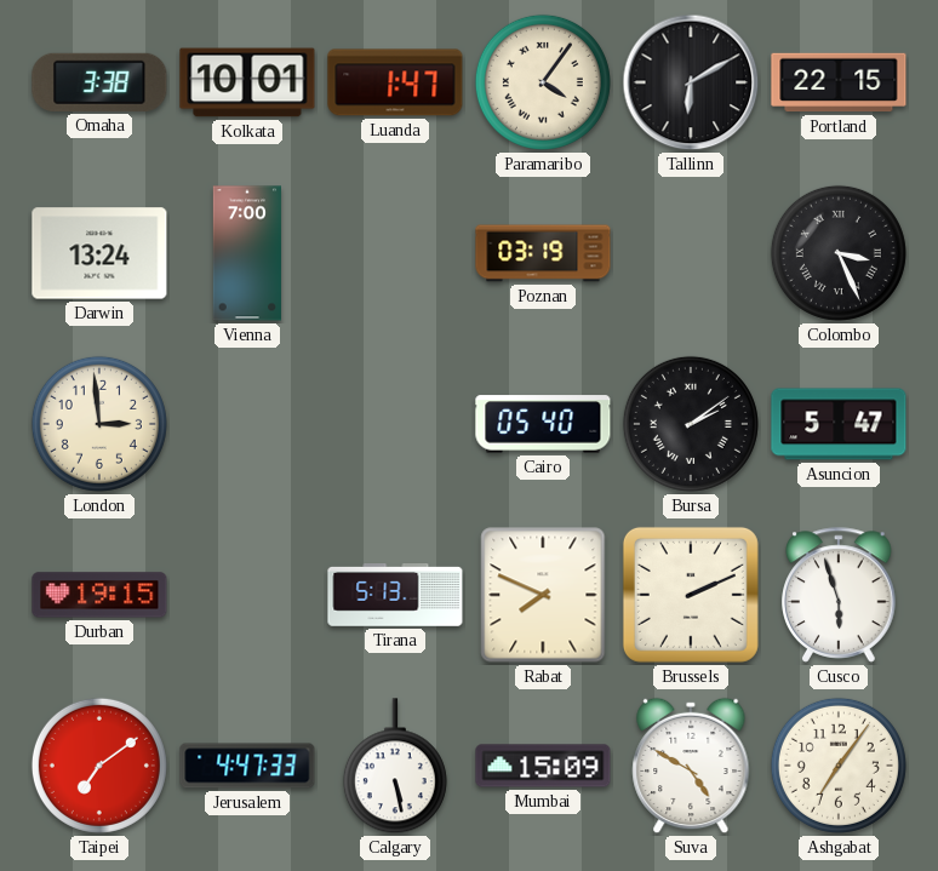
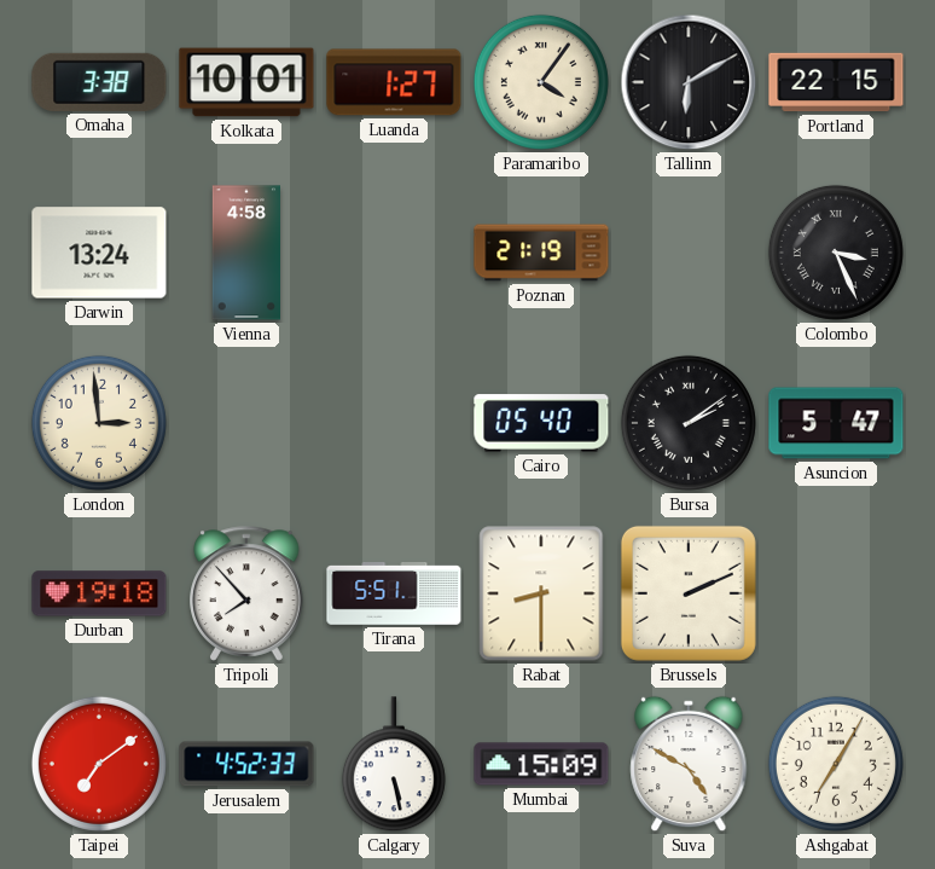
Luanda: 1:47 -> 1:27 (394, 82)
Vienna: 7:00 -> 4:58 (246, 253)
Poznan: 03:19 -> 21:19 (541, 253)
Durban: 19:15 -> 19:18 (99, 593)
Tripoli: none -> 7:53 (246, 593)
Tirana: 5:13 -> 5:51 (394, 595)
Rabat: 7:49 -> 8:30 (541, 593)
Cusco: 5:57 -> none (839, 595)
Jerusalem: 4:47 -> 4:52 (246, 764)
Ashgabat: 7:06 -> 7:05 (836, 764)
